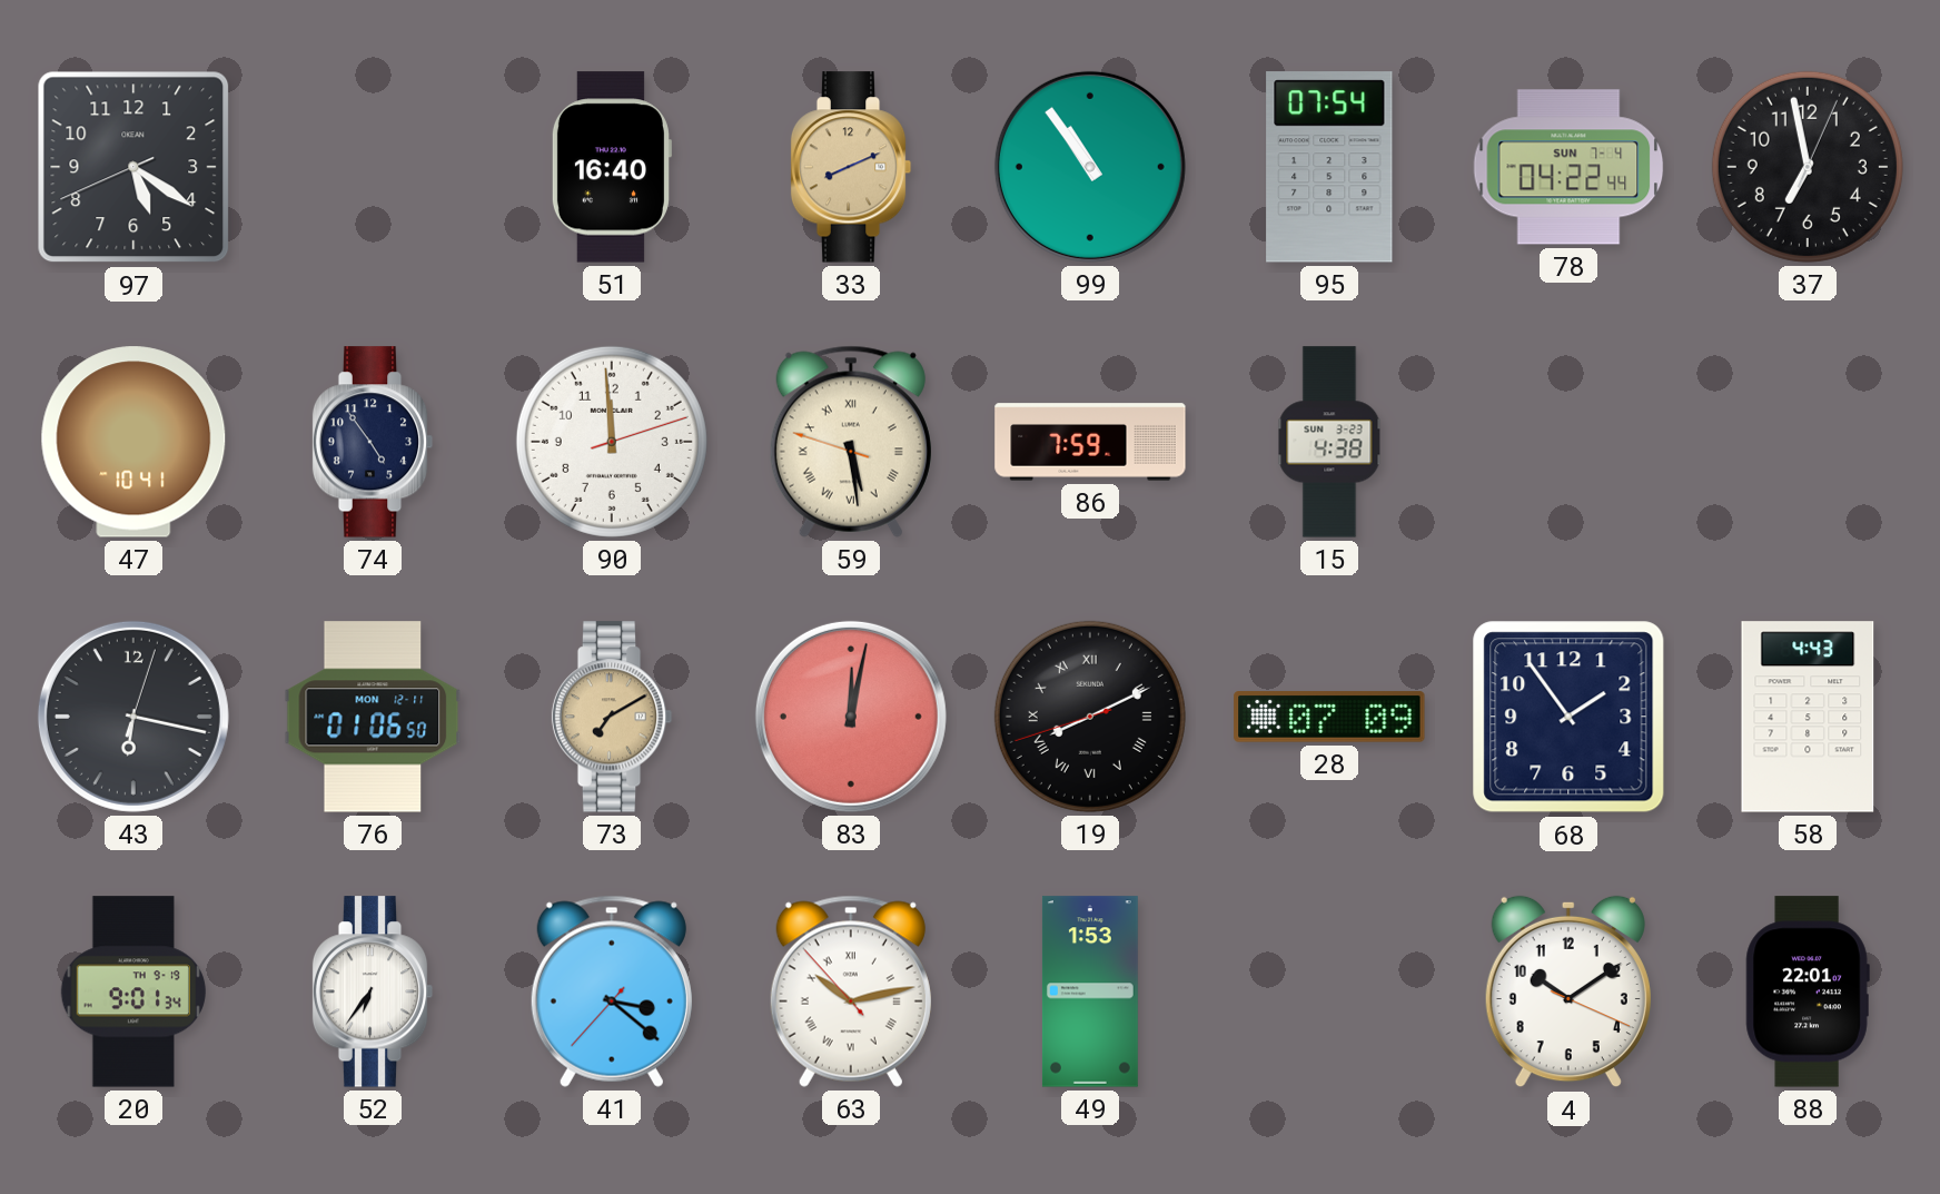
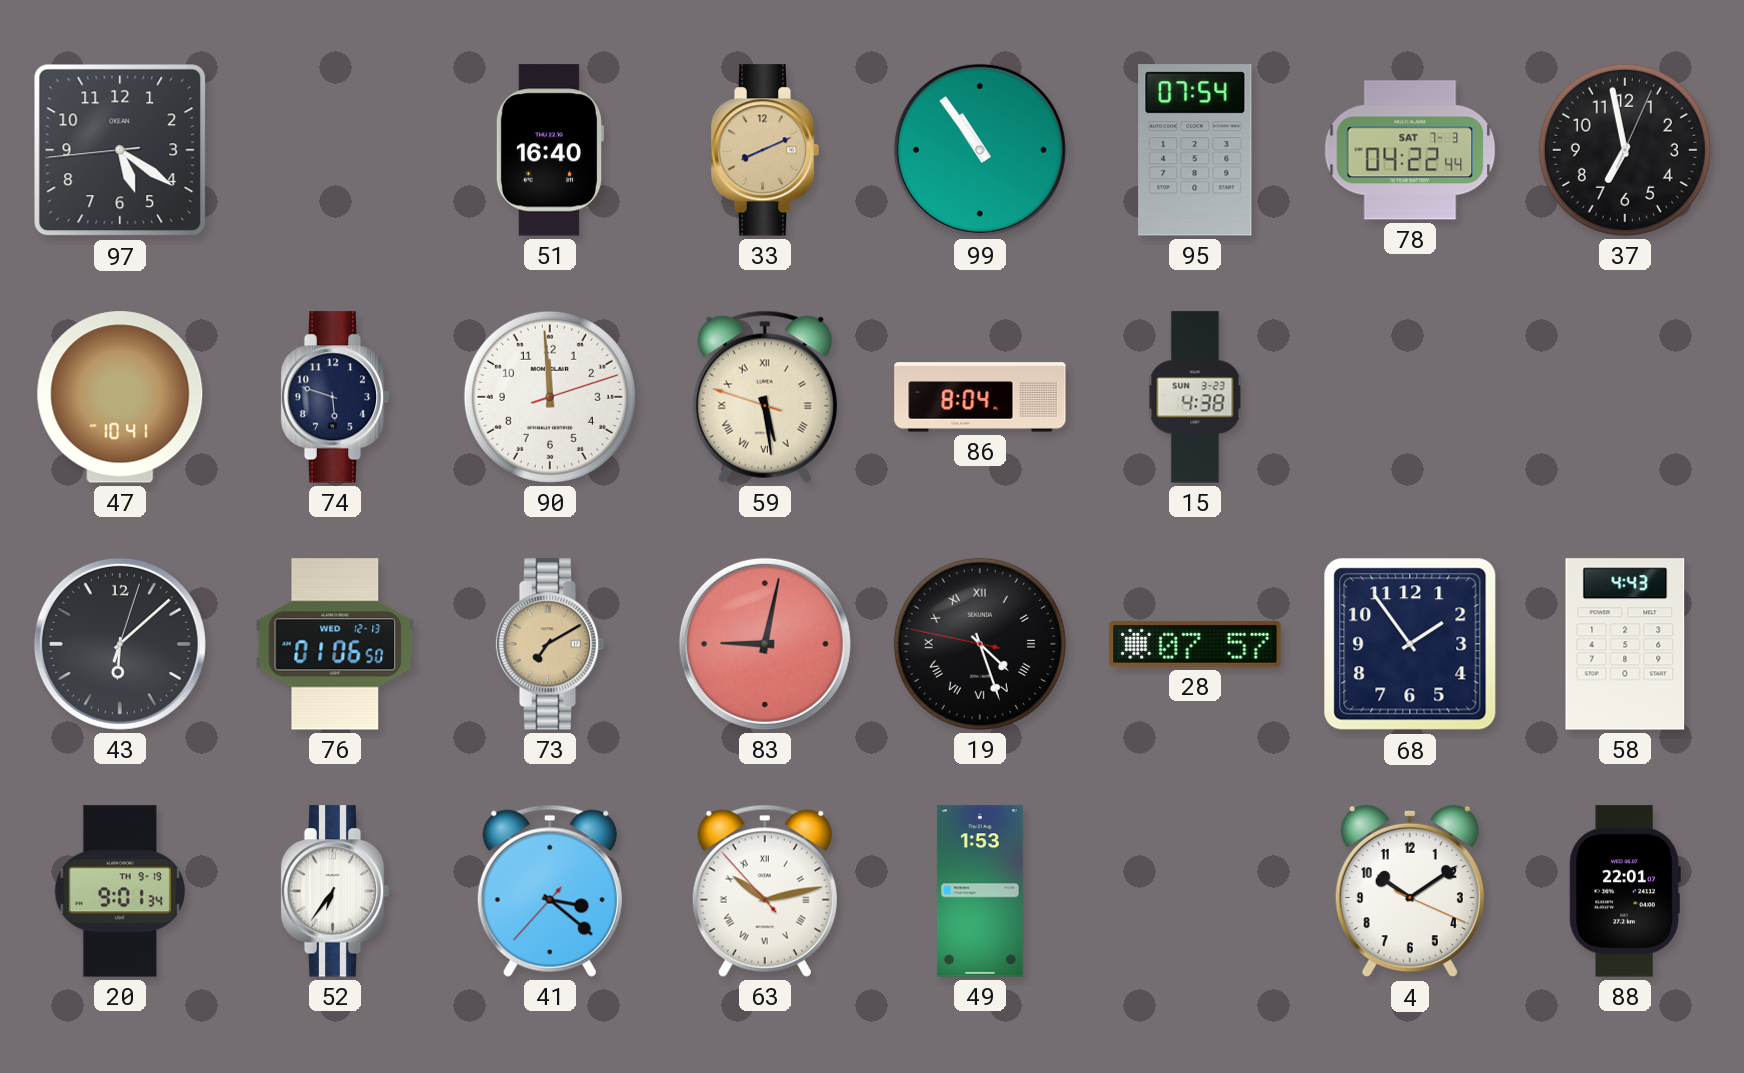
97: 5:20:41 -> 5:20:44 (120, 150)
78 date: SUN 7-4 -> SAT 7-3 (1410, 150)
74: 4:54 -> 5:48 (335, 397)
86: 7:59 -> 8:04 (980, 397)
43: 6:17 -> 6:08 (120, 644)
76 date: MON 12-11 -> WED 12-13 (335, 644)
83: 12:02 -> 9:02 (765, 644)
19: 8:10 -> 4:26 (980, 644)
28: 07:09 -> 07:57 (1195, 644)
